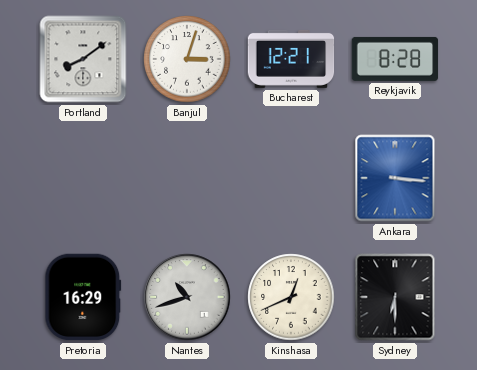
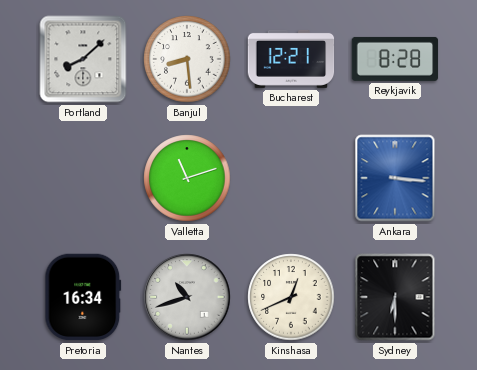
Portland: 8:09 -> 8:08 (83, 59)
Banjul: 3:03 -> 8:29 (187, 59)
Valletta: none -> 11:12 (187, 178)
Pretoria: 16:29 -> 16:34 (83, 297)
